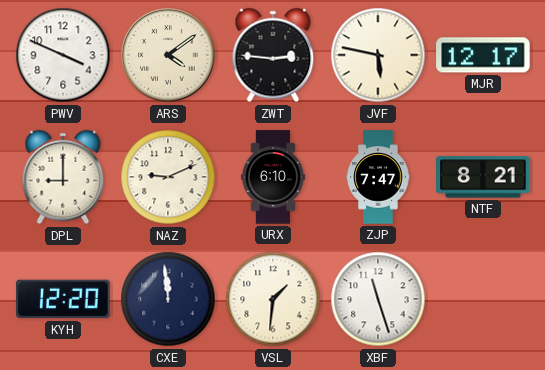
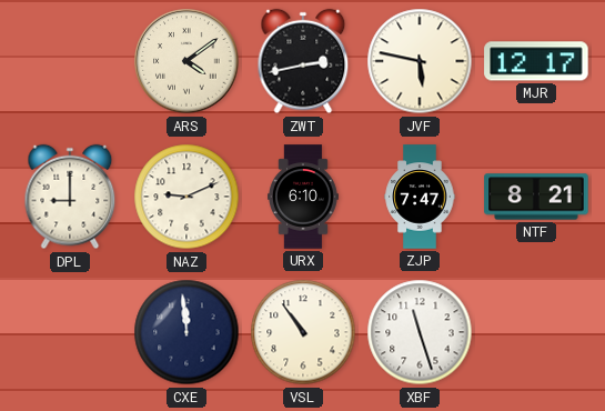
PWV: 3:49 -> none (63, 55)
ZWT: 2:46 -> 2:43 (303, 61)
KYH: 12:20 -> none (63, 299)
VSL: 1:31 -> 10:54 (303, 332)
